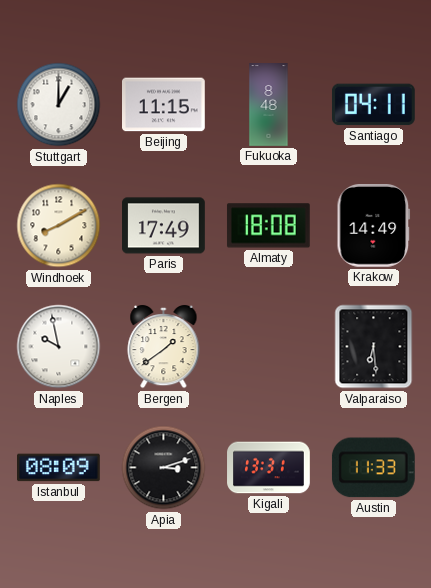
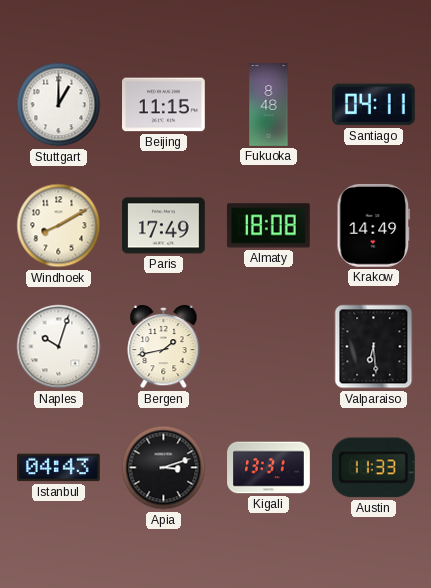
Naples: 9:58 -> 10:03 (59, 347)
Bergen: 1:39 -> 1:43 (164, 347)
Istanbul: 08:09 -> 04:43 (59, 468)
